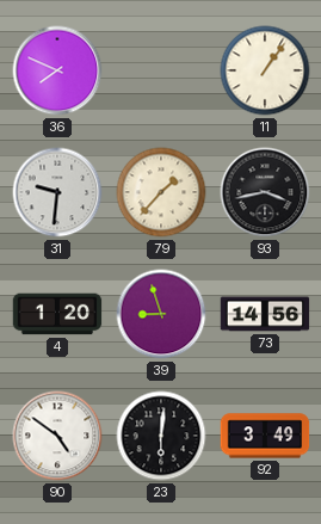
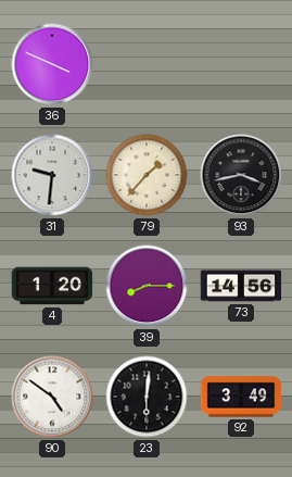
36: 7:49 -> 3:49 (52, 64)
11: 1:06 -> none (265, 70)
39: 8:57 -> 8:15 (147, 286)
